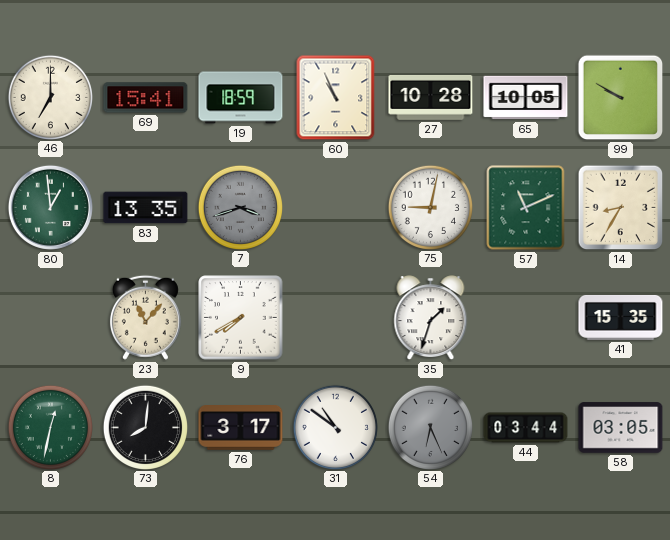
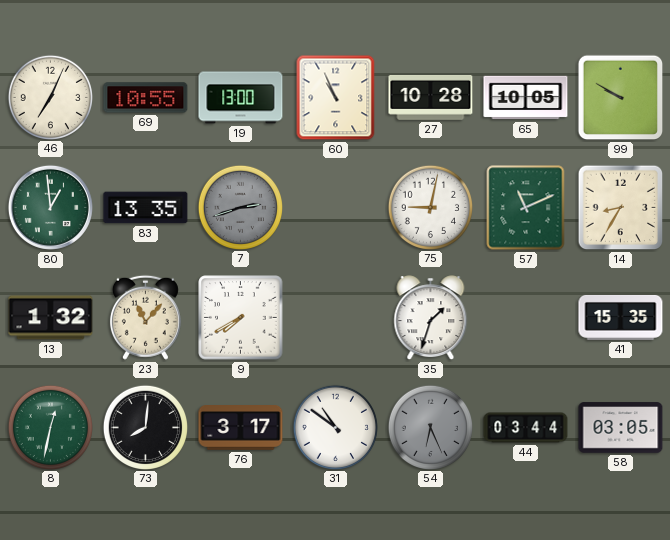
46: 7:00 -> 7:04 (50, 97)
69: 15:41 -> 10:55 (146, 98)
19: 18:59 -> 13:00 (241, 98)
7: 3:42 -> 2:42 (240, 207)
13: none -> 1:32 (51, 318)
